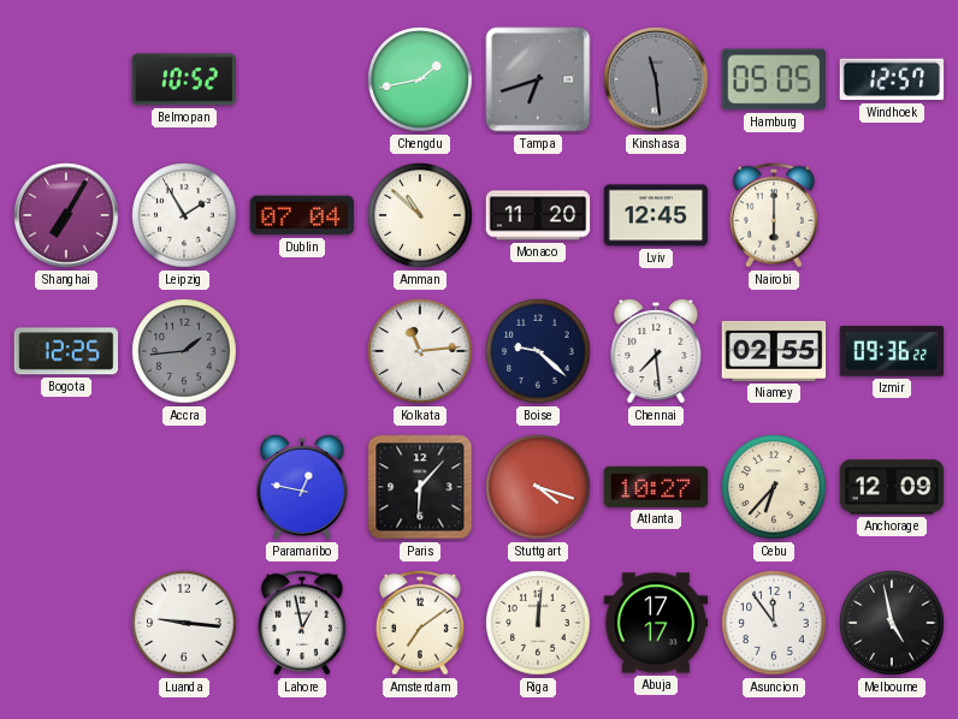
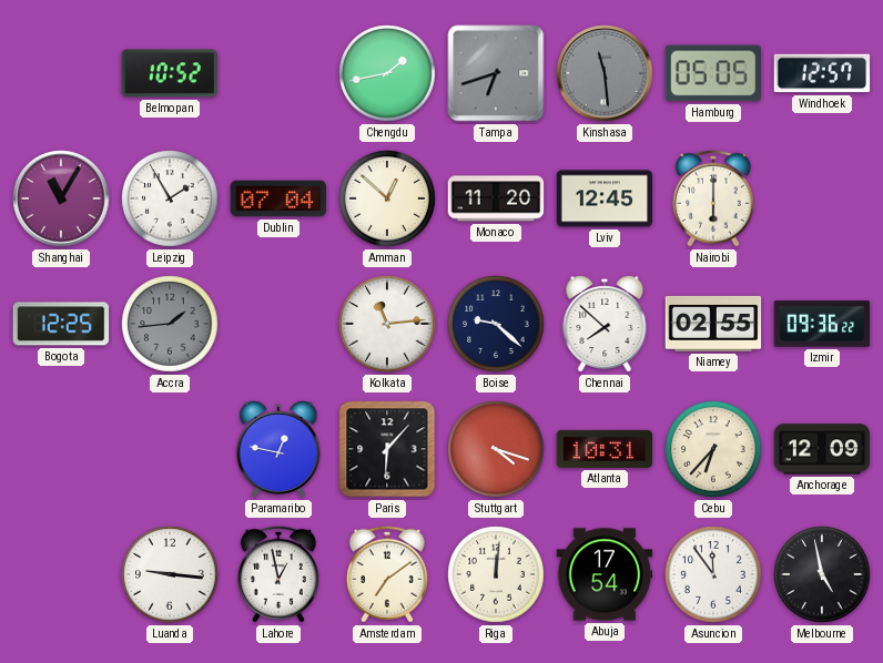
Shanghai: 7:05 -> 11:05 (61, 198)
Amman: 10:52 -> 12:52 (387, 198)
Chennai: 7:29 -> 7:52 (605, 324)
Atlanta: 10:27 -> 10:31 (605, 449)
Abuja: 17:17 -> 17:54 (605, 574)
